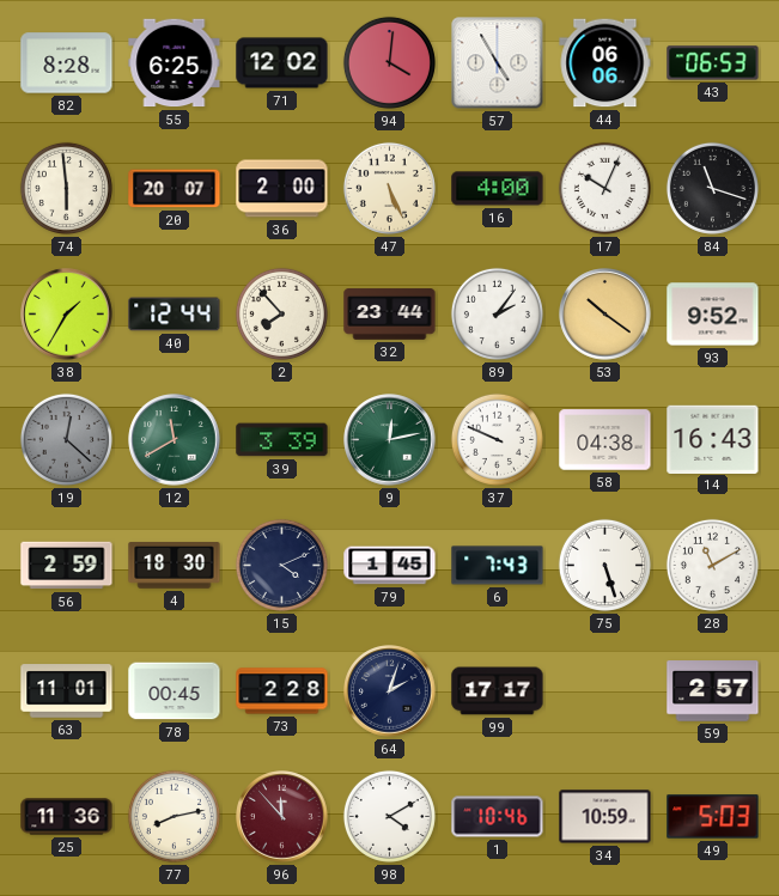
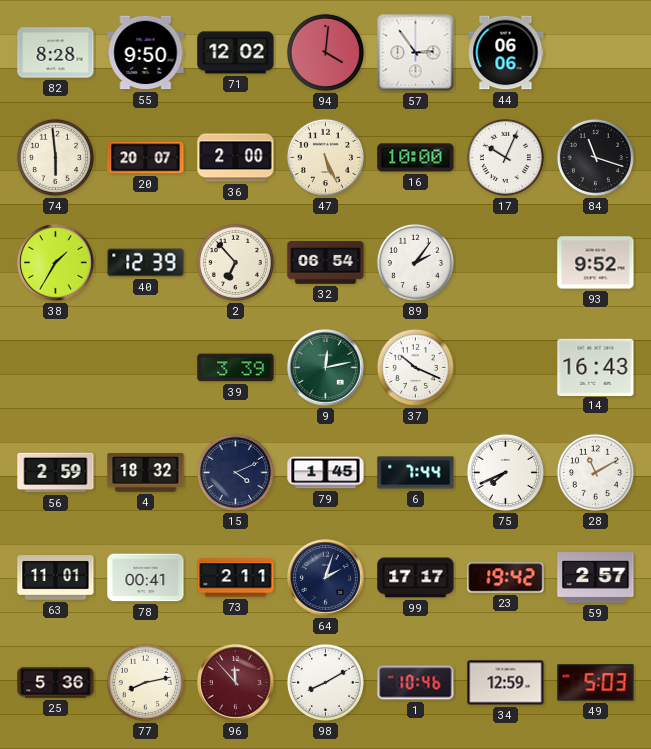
55: 6:25 -> 9:50 (146, 53)
57: 4:55 -> 2:54 (416, 53)
43: 06:53 -> none (713, 63)
16: 4:00 -> 10:00 (416, 158)
40: 12:44 -> 12:39 (146, 263)
2: 7:53 -> 6:53 (235, 262)
32: 23:44 -> 06:54 (326, 263)
53: 10:21 -> none (605, 315)
19: 12:22 -> none (66, 439)
12: 11:40 -> none (175, 440)
37: 9:49 -> 10:19 (415, 367)
58: 04:38 -> none (605, 440)
4: 18:30 -> 18:32 (146, 473)
6: 7:43 -> 7:44 (416, 473)
75: 5:27 -> 7:41 (505, 472)
78: 00:45 -> 00:41 (146, 578)
73: 2:28 -> 2:11 (236, 578)
23: none -> 19:42 (506, 578)
25: 11:36 -> 5:36 (56, 683)
98: 4:10 -> 8:10 (325, 682)
34: 10:59 -> 12:59 (506, 683)
